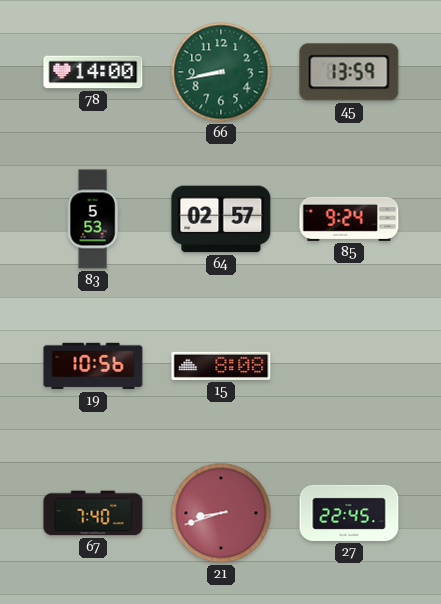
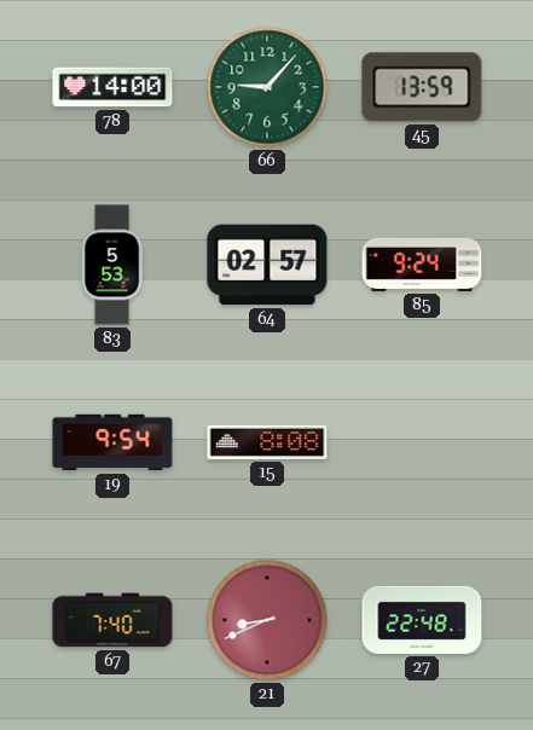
66: 8:43 -> 9:07 (267, 87)
19: 10:56 -> 9:54 (112, 442)
21: 8:42 -> 8:41 (267, 620)
27: 22:45 -> 22:48 (422, 620)
